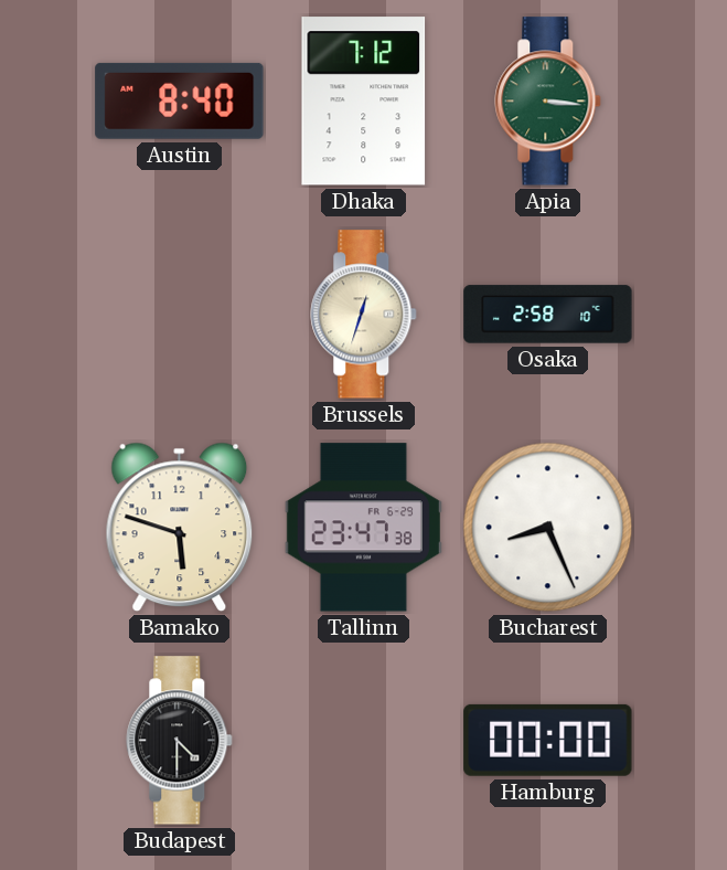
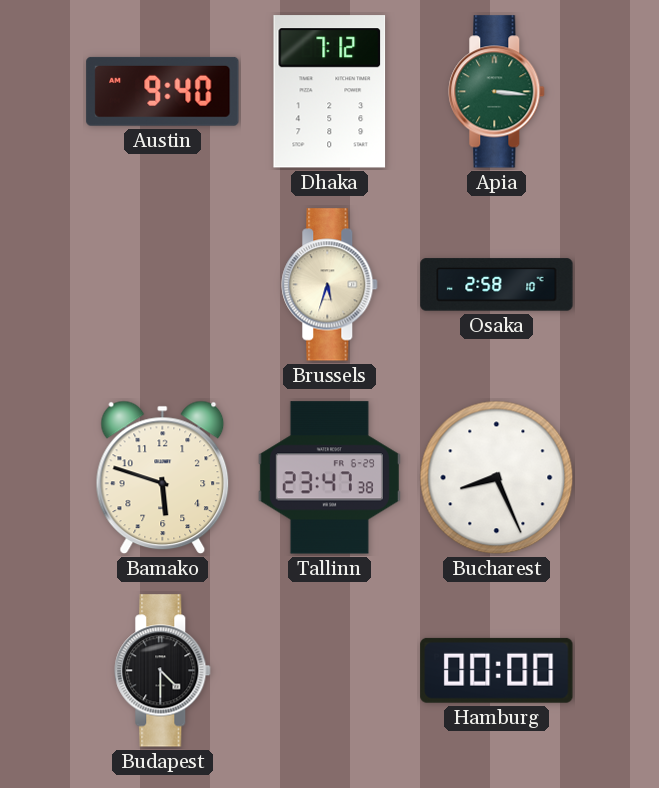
Austin: 8:40 -> 9:40 (163, 91)
Brussels: 12:33 -> 5:33 (330, 285)
